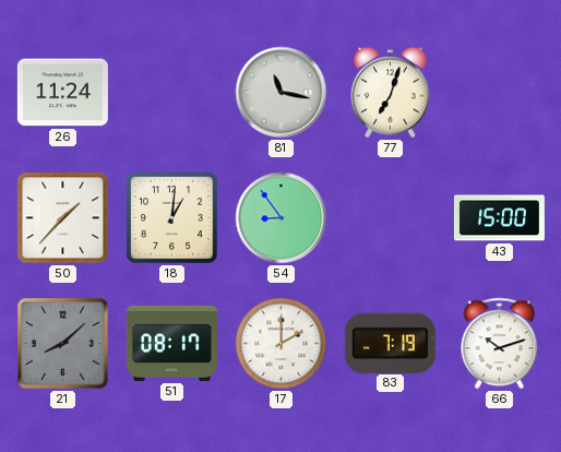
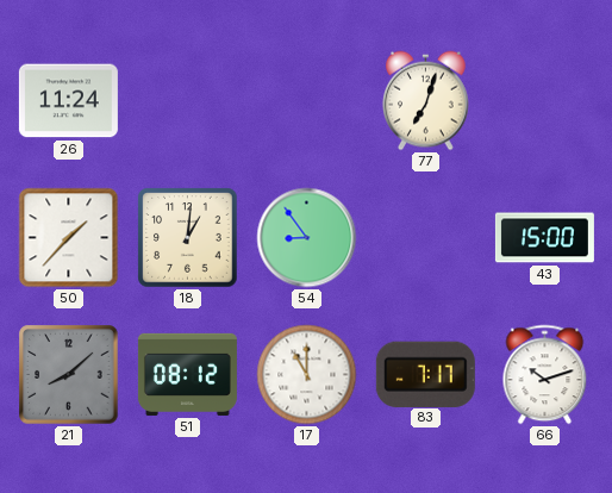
81: 11:17 -> none (282, 93)
51: 08:17 -> 08:12 (187, 374)
17: 2:00 -> 11:00 (307, 375)
83: 7:19 -> 7:17 (425, 374)
